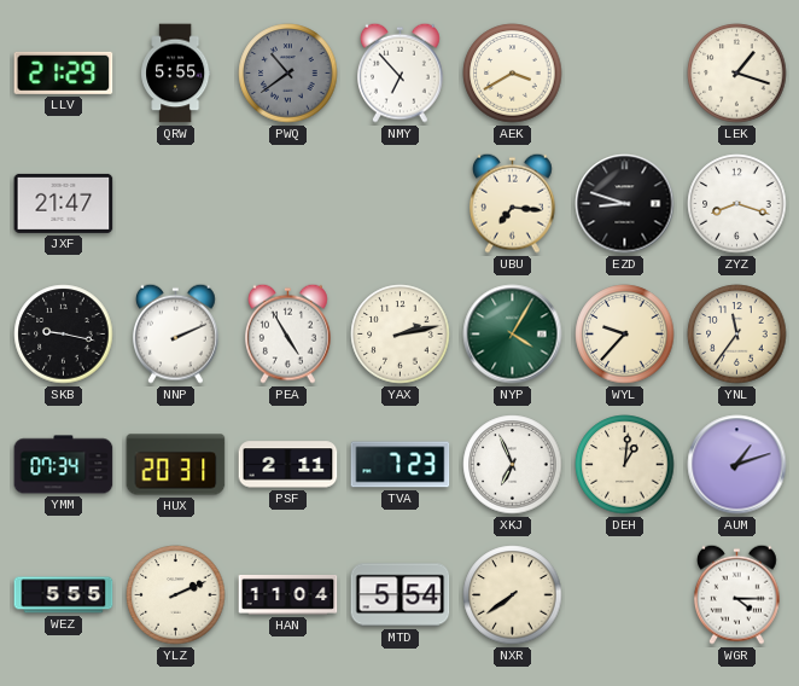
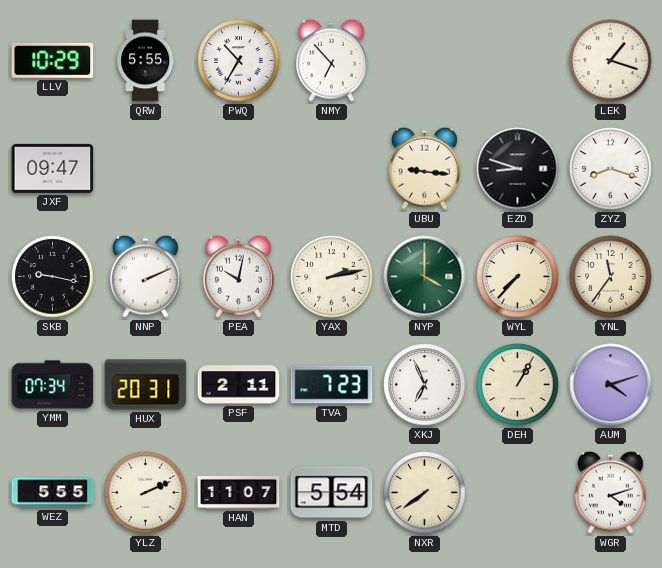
LLV: 21:29 -> 10:29 (53, 60)
PWQ: 10:39 -> 10:35 (239, 61)
PWQ dial: grey -> white (239, 61)
AEK: 3:40 -> none (513, 74)
JXF: 21:47 -> 09:47 (53, 168)
UBU: 7:16 -> 9:16 (425, 168)
PEA: 4:55 -> 10:02 (239, 276)
NYP: 4:05 -> 4:00 (425, 277)
WYL: 9:37 -> 7:37 (518, 277)
DEH: 1:01 -> 1:05 (518, 385)
AUM: 1:12 -> 4:12 (611, 385)
HAN: 11:04 -> 11:07 (239, 492)
WGR: 4:15 -> 4:12 (611, 492)
